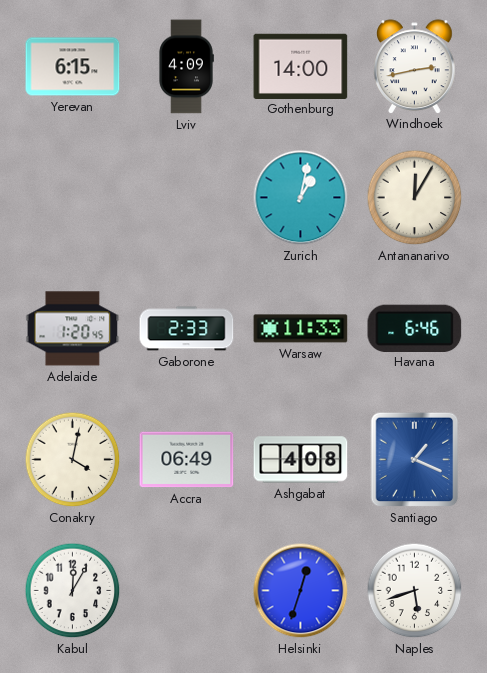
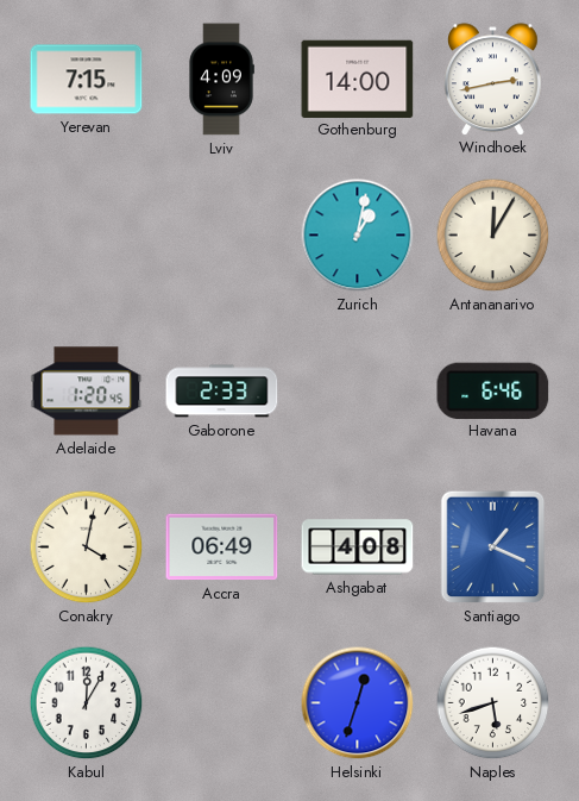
Yerevan: 6:15 -> 7:15 (87, 80)
Warsaw: 11:33 -> none (301, 329)
